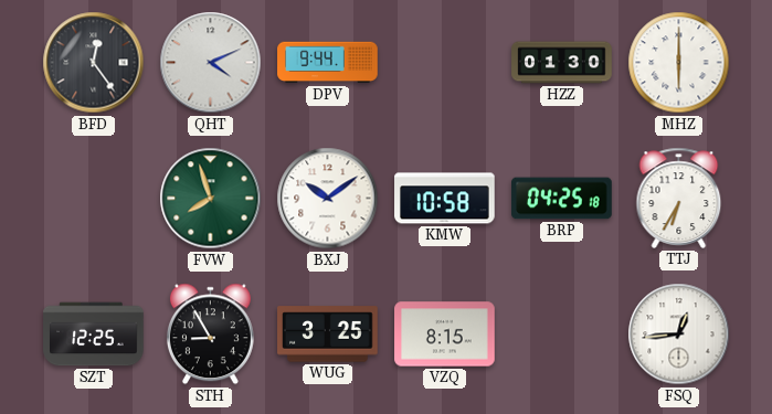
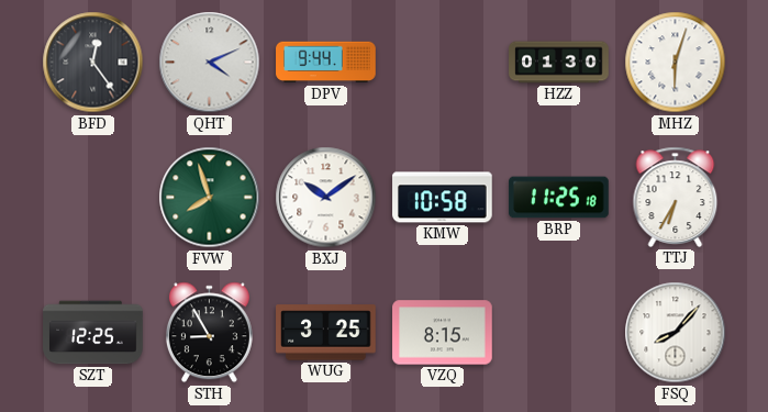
MHZ: 6:00 -> 6:03 (676, 63)
BRP: 04:25 -> 11:25 (559, 198)
FSQ: 12:44 -> 8:07 (676, 333)
